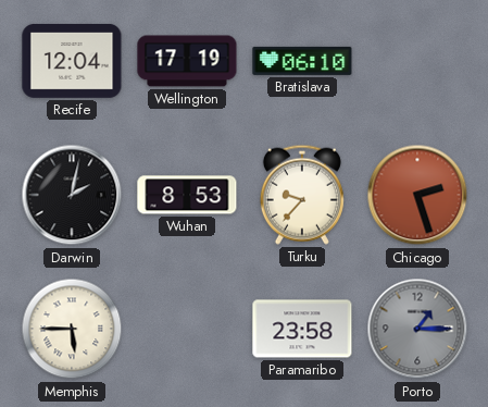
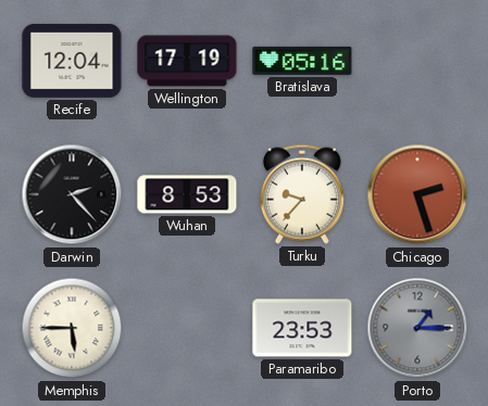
Bratislava: 06:10 -> 05:16 (302, 61)
Darwin: 2:02 -> 2:23 (72, 194)
Paramaribo: 23:58 -> 23:53 (302, 328)
